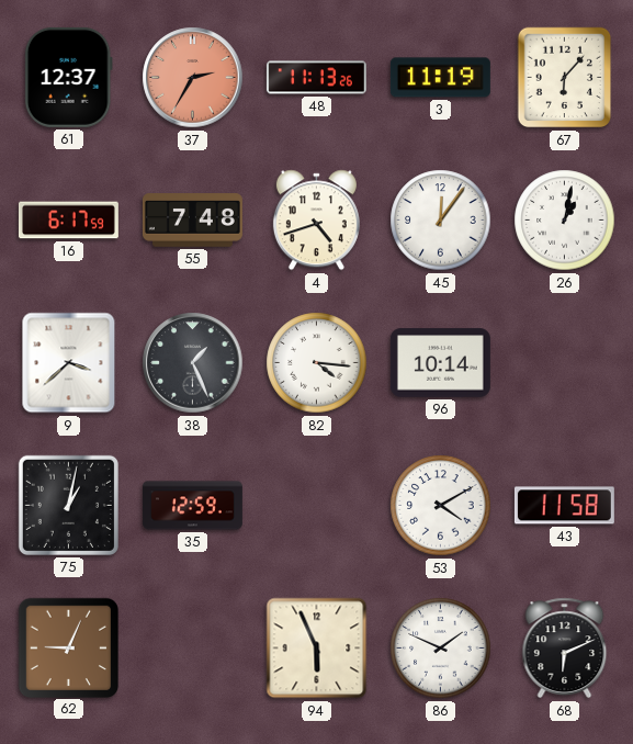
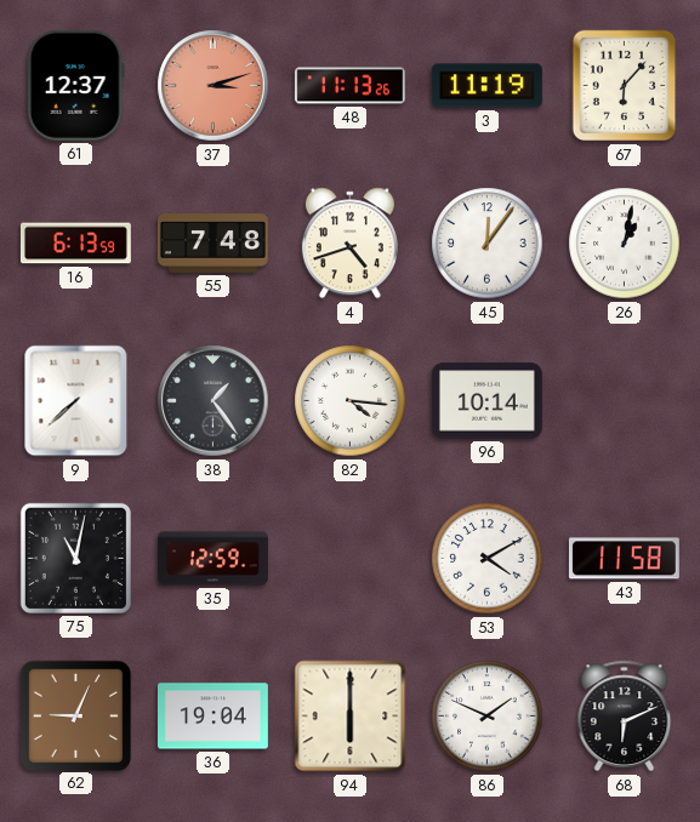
37: 2:35 -> 3:12 (214, 86)
16: 6:17 -> 6:13 (75, 244)
9: 3:38 -> 7:38 (76, 401)
38: 1:26 -> 1:24 (214, 401)
75: 1:02 -> 11:02 (75, 558)
36: none -> 19:04 (212, 717)
94: 5:56 -> 6:00 (351, 717)
